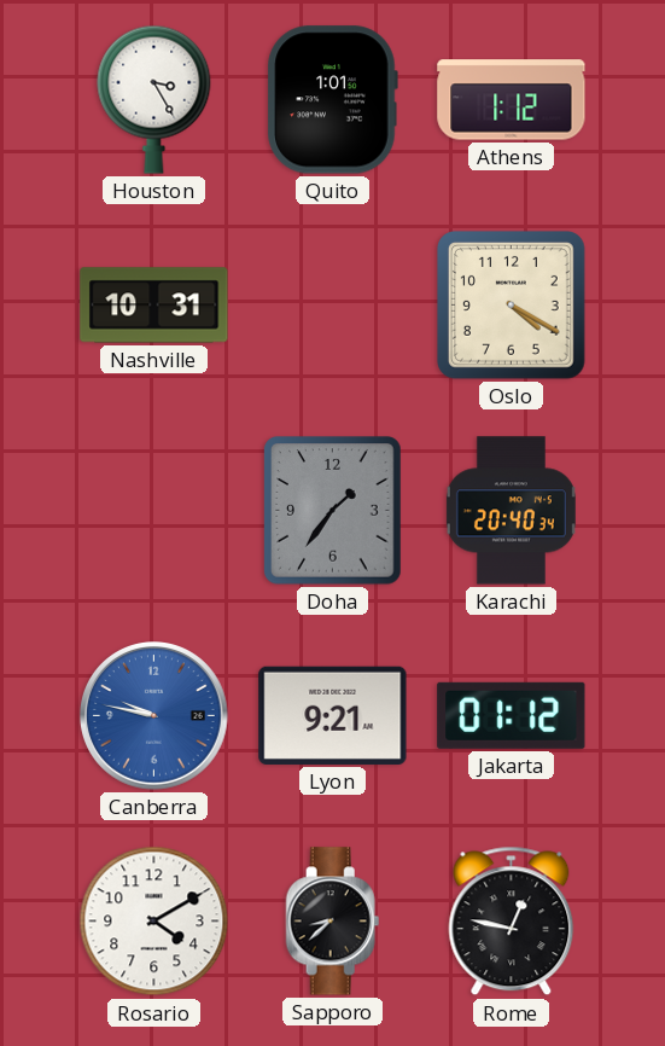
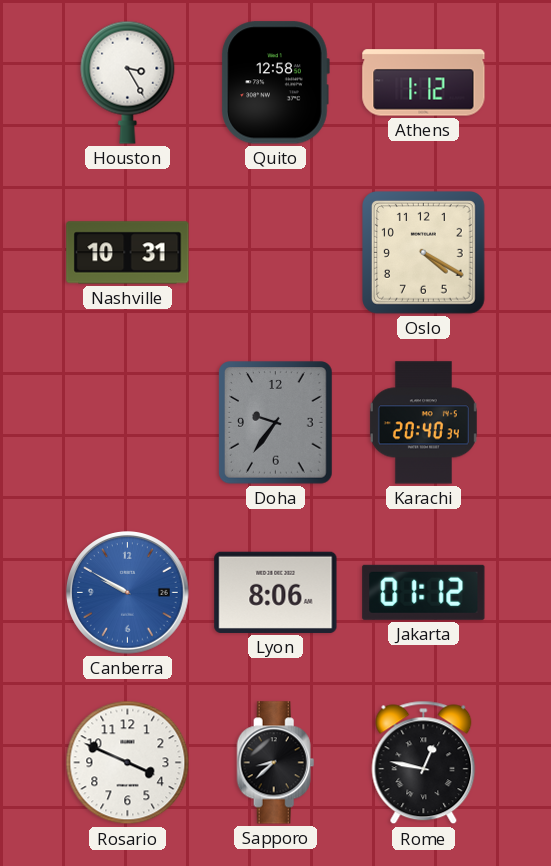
Quito: 1:01 -> 12:58 (275, 83)
Doha: 1:36 -> 9:36 (276, 423)
Canberra: 9:47 -> 9:50 (128, 593)
Lyon: 9:21 -> 8:06 (276, 592)
Rosario: 4:10 -> 3:49 (128, 763)
